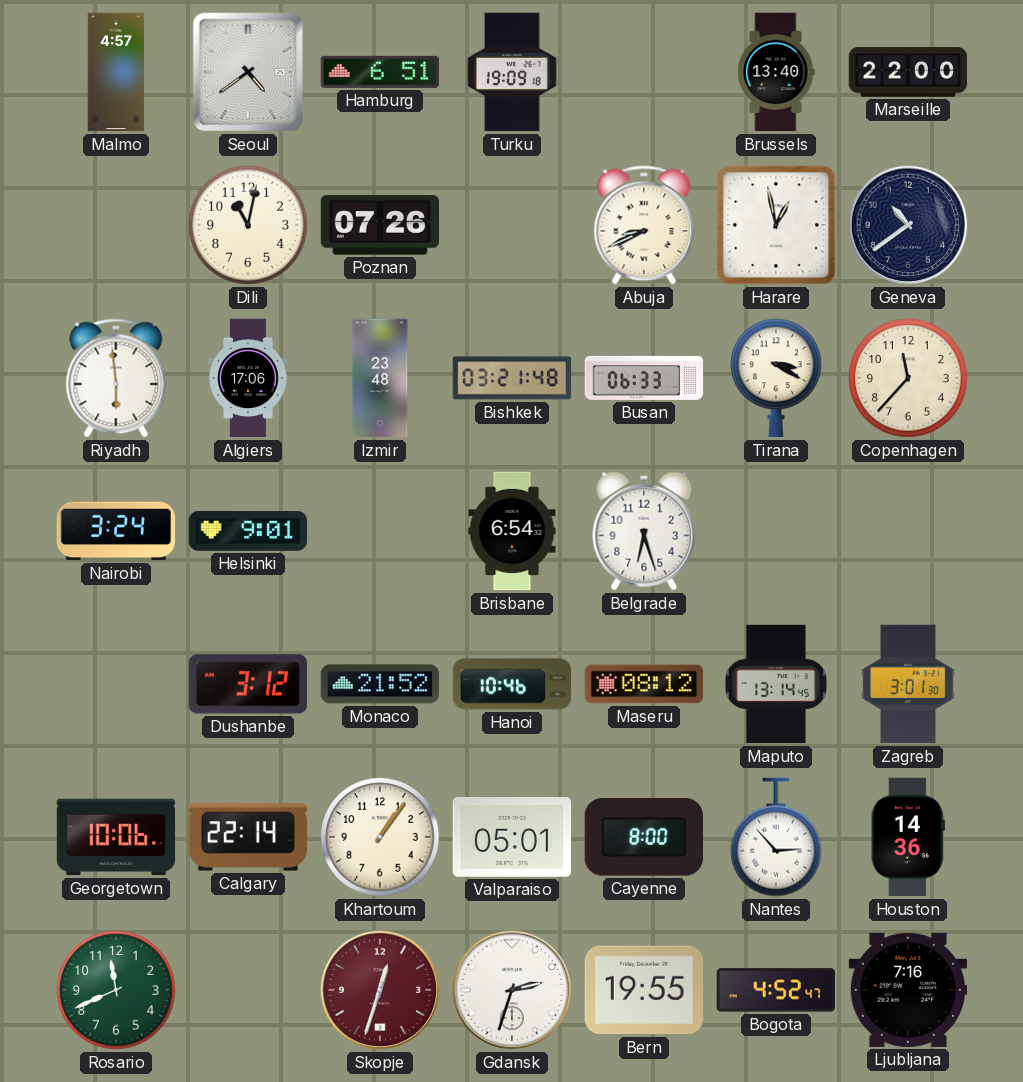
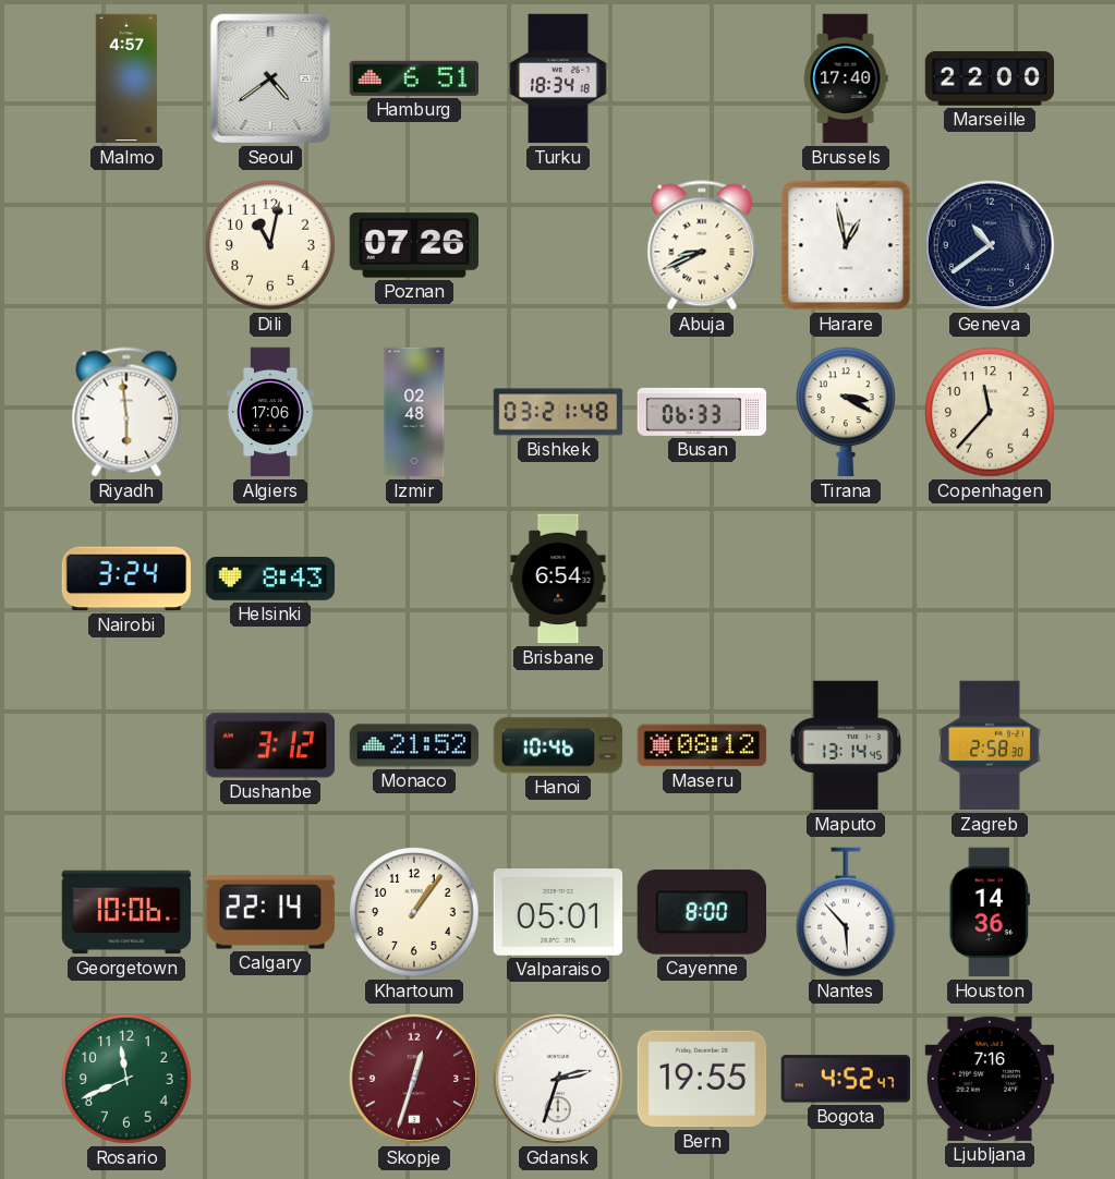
Turku: 19:09 -> 18:34 (558, 78)
Brussels: 13:40 -> 17:40 (846, 78)
Izmir: 23:48 -> 02:48 (414, 412)
Helsinki: 9:01 -> 8:43 (270, 580)
Belgrade: 6:27 -> none (644, 531)
Zagreb: 3:01 -> 2:58 (990, 745)
Nantes: 2:53 -> 5:53 (847, 912)
